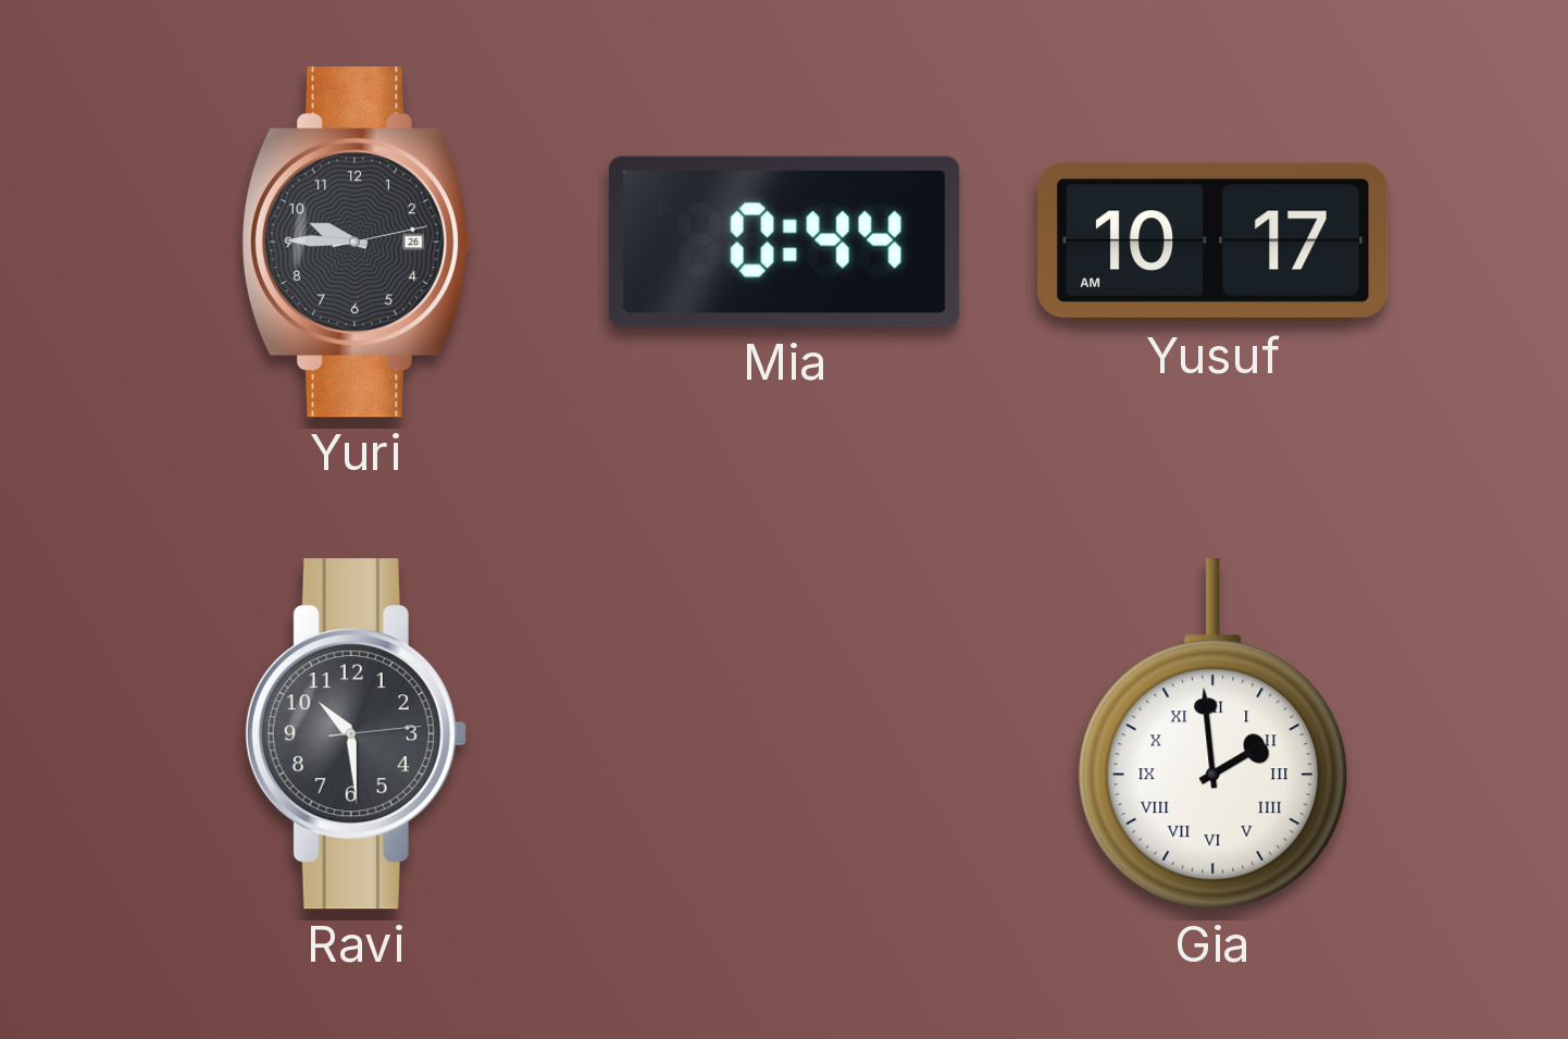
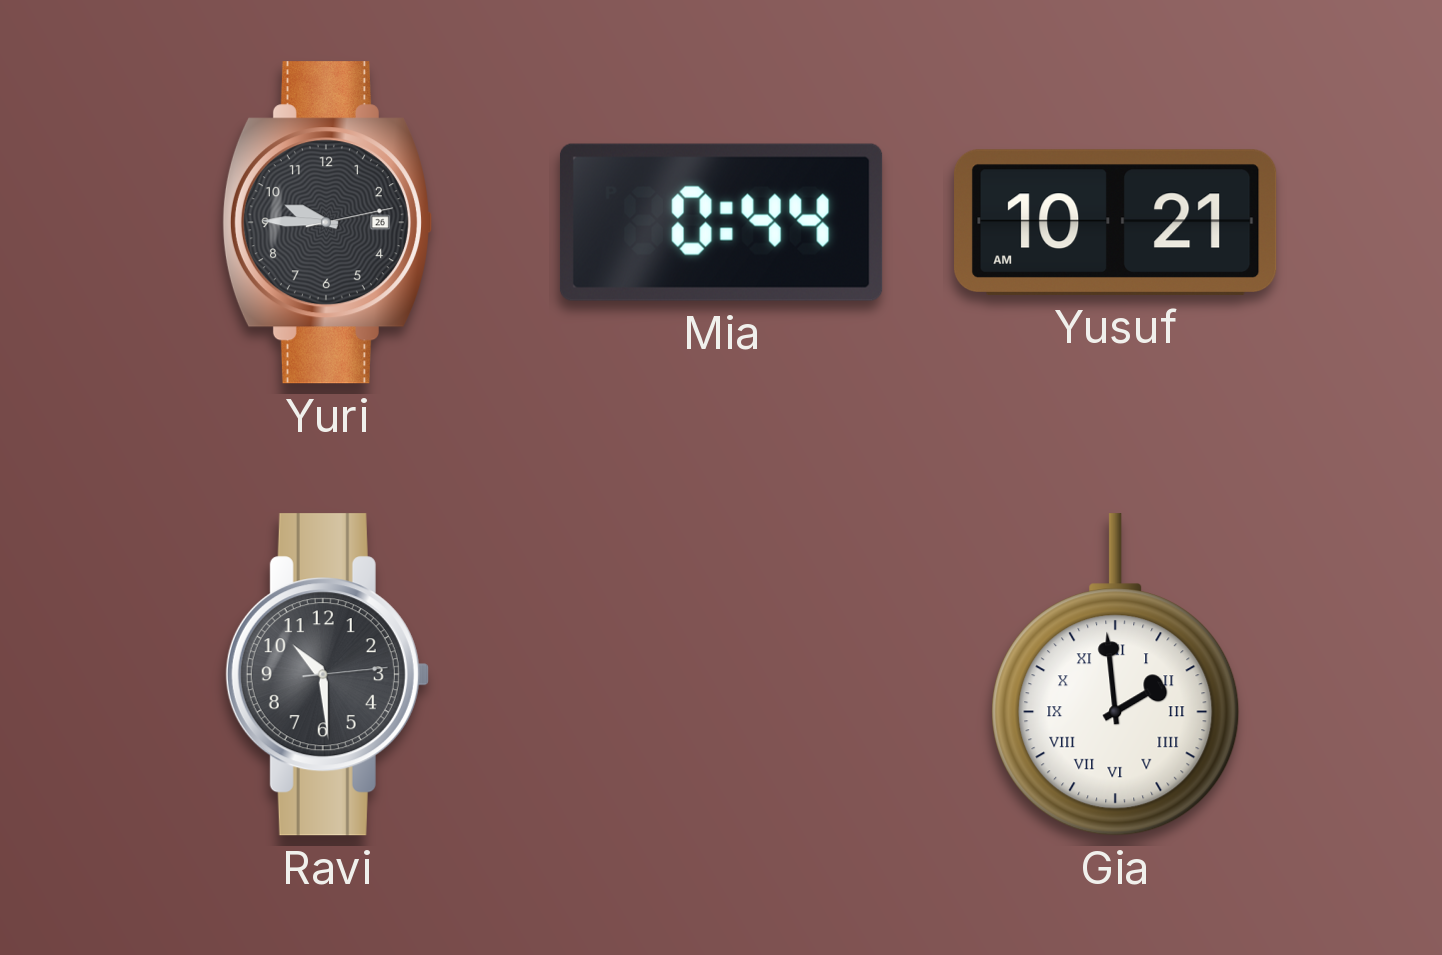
Yusuf: 10:17 -> 10:21 (1116, 222)
